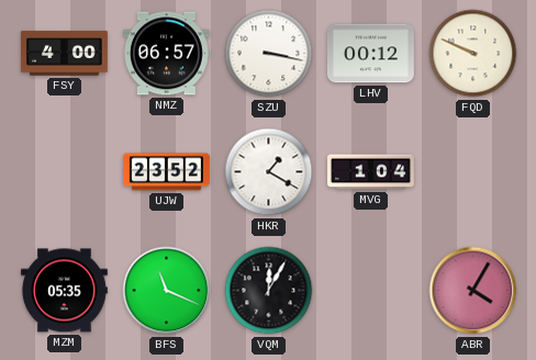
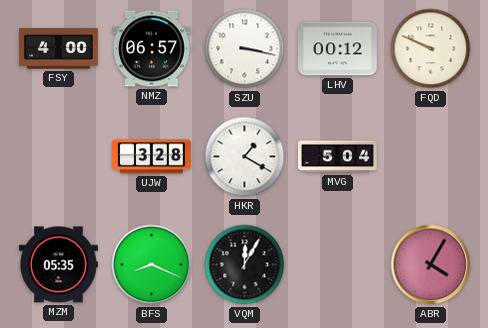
UJW: 23:52 -> 3:28 (151, 157)
MVG: 1:04 -> 5:04 (338, 157)
BFS: 11:19 -> 8:19 (152, 265)
